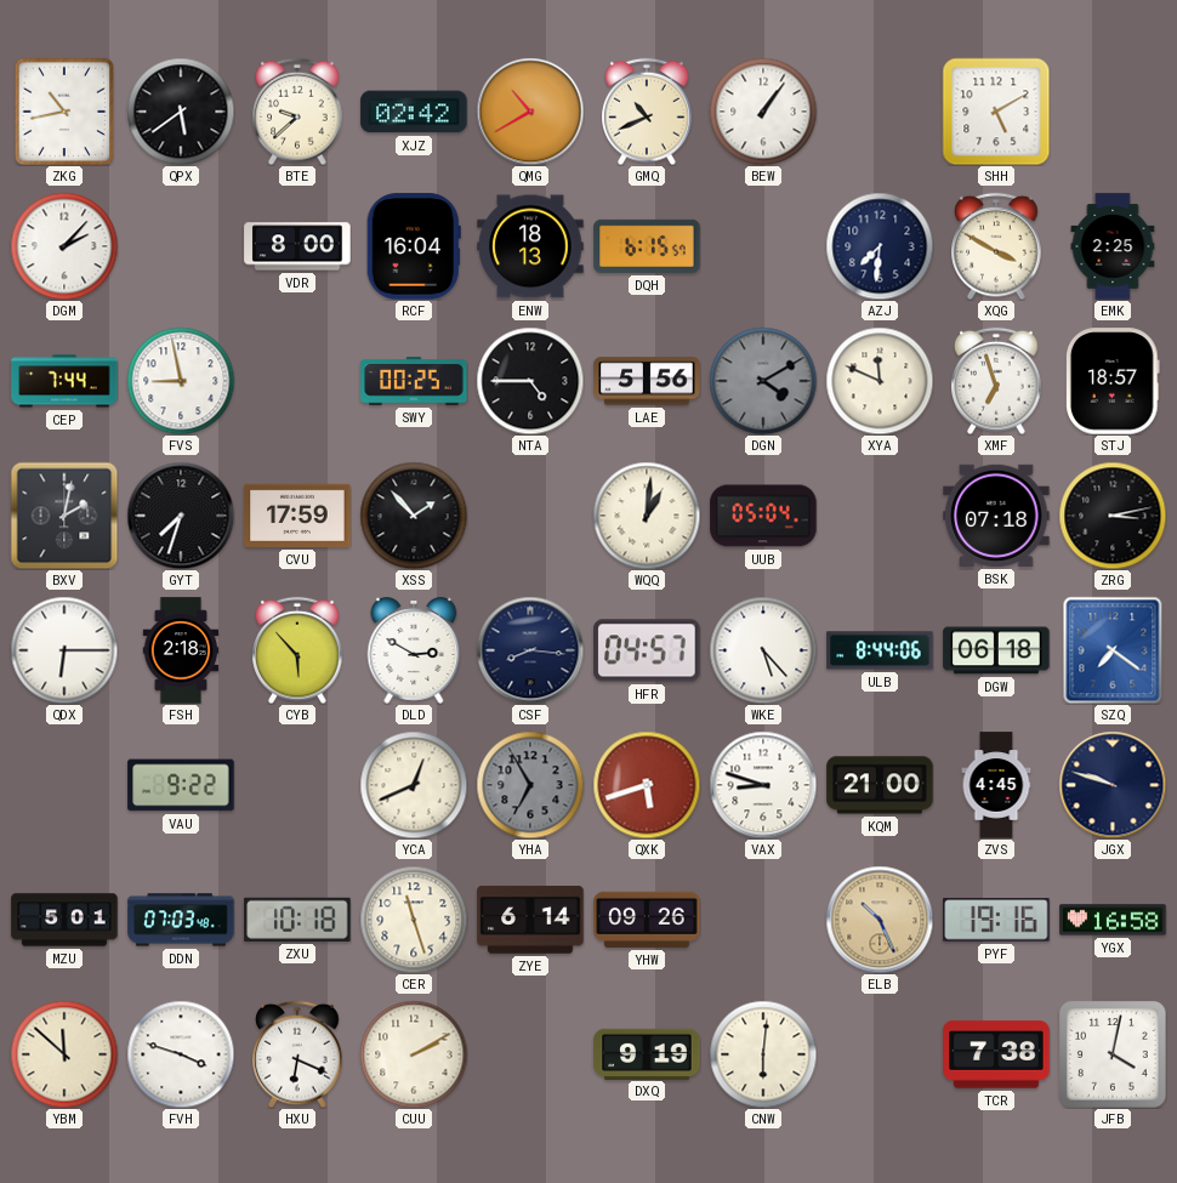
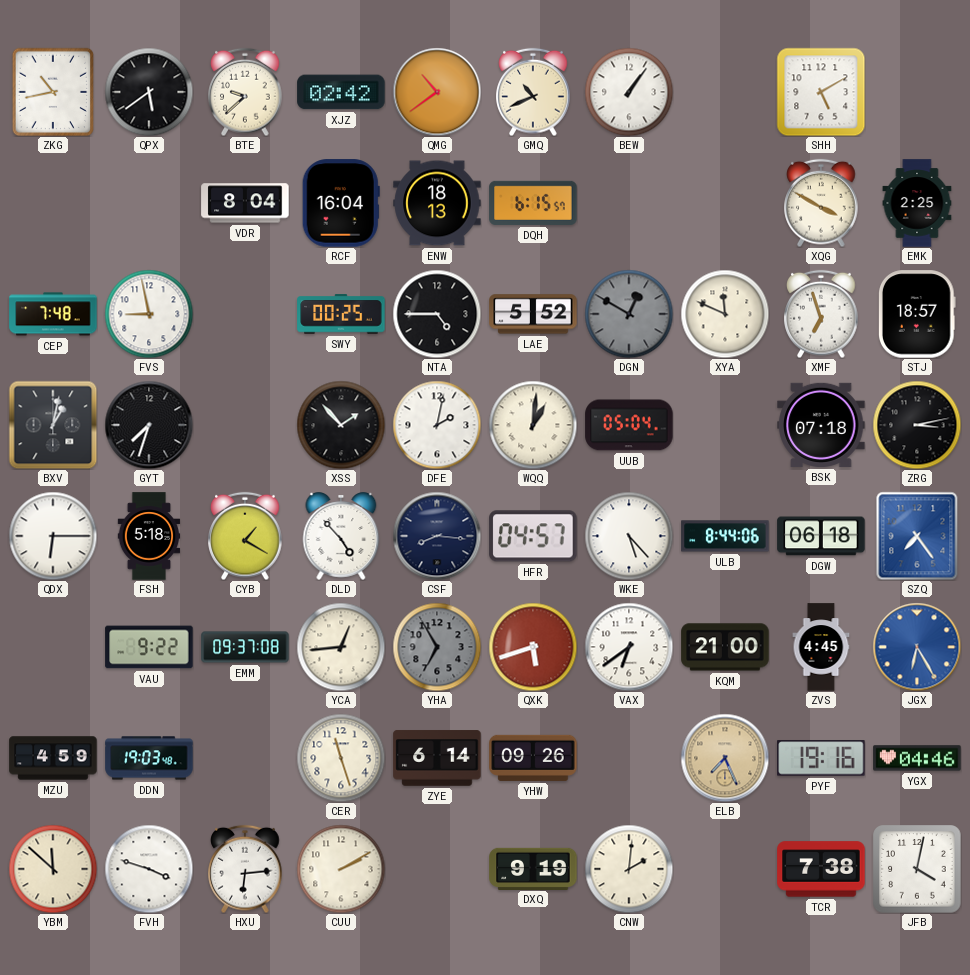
QMG: 10:40 -> 10:39 (437, 92)
DGM: 2:07 -> none (64, 246)
VDR: 8:00 -> 8:04 (245, 203)
AZJ: 7:31 -> none (880, 246)
CEP: 7:44 -> 7:48 (53, 314)
LAE: 5:56 -> 5:52 (533, 314)
DGN: 4:10 -> 12:50 (629, 314)
BXV: 2:02 -> 1:02 (53, 425)
CVU: 17:59 -> none (297, 516)
DFE: none -> 2:02 (437, 425)
FSH: 2:18 -> 5:18 (149, 536)
CYB: 5:53 -> 1:20 (245, 536)
DLD: 2:50 -> 4:53 (341, 536)
SZQ: 7:21 -> 7:24 (917, 536)
EMM: none -> 09:37 (245, 647)
YCA: 12:41 -> 12:44 (341, 647)
VAX: 8:48 -> 6:39 (629, 647)
JGX: 9:48 -> 6:25 (917, 647)
JGX dial: navy -> blue (917, 647)
MZU: 5:01 -> 4:59 (53, 758)
DDN: 07:03 -> 19:03 (149, 758)
ZXU: 10:18 -> none (297, 920)
ELB: 10:26 -> 7:26 (725, 758)
YGX: 16:58 -> 04:46 (917, 758)
HXU: 6:19 -> 6:14 (245, 869)
CNW: 6:01 -> 2:01 (629, 869)
